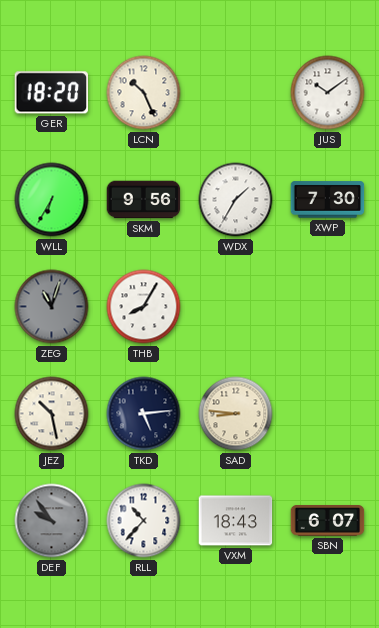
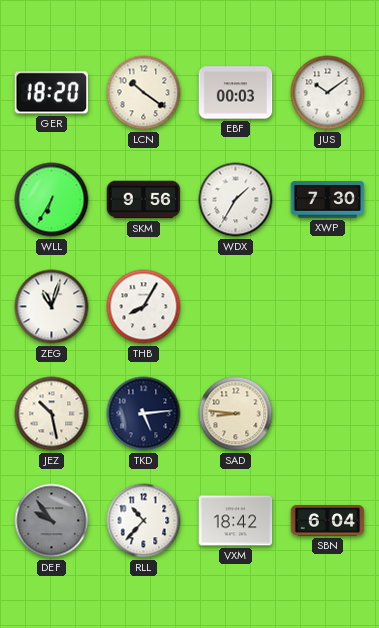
LCN: 10:26 -> 10:21 (144, 93)
EBF: none -> 00:03 (236, 93)
ZEG dial: grey -> white (52, 307)
VXM: 18:43 -> 18:42 (236, 521)
SBN: 6:07 -> 6:04 (328, 521)
